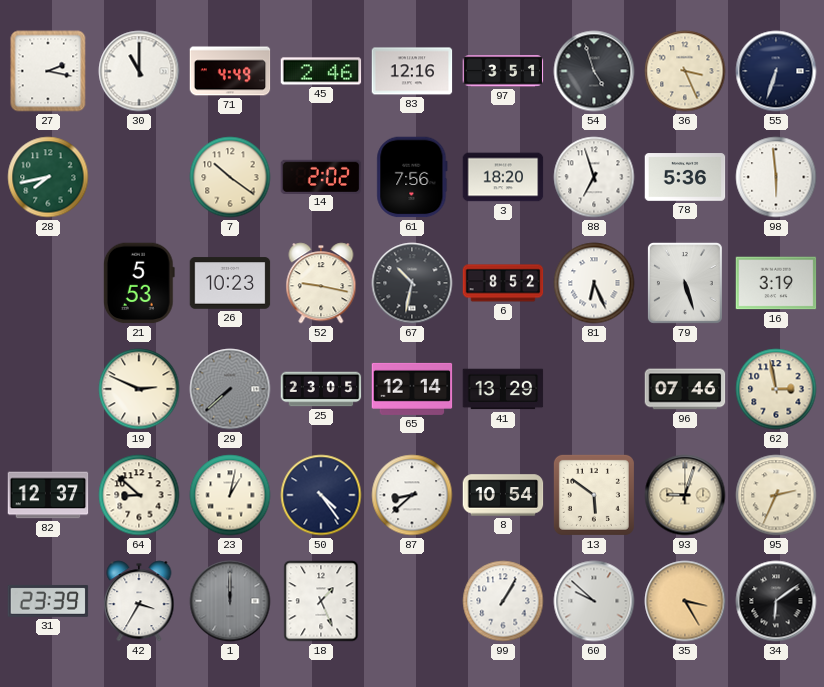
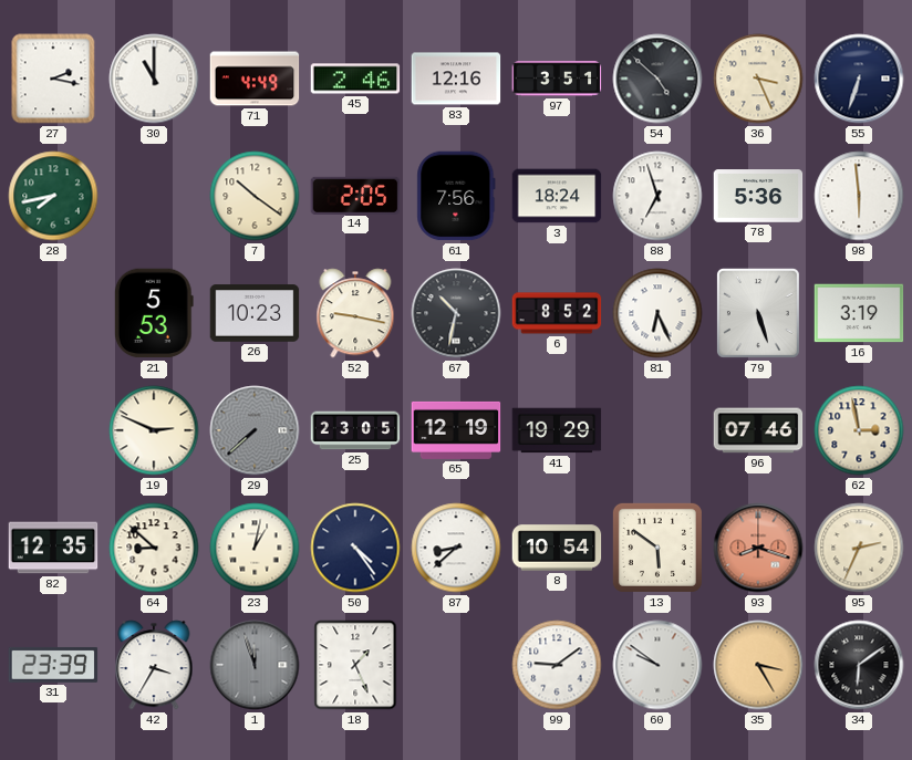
54: 4:57 -> 4:52 (657, 79)
14: 2:02 -> 2:05 (355, 195)
3: 18:20 -> 18:24 (557, 196)
65: 12:14 -> 12:19 (456, 430)
41: 13:29 -> 19:29 (557, 430)
82: 12:37 -> 12:35 (53, 548)
93: 9:03 -> 8:18 (758, 548)
93 dial: cream -> salmon (758, 548)
1: 12:00 -> 11:57 (255, 665)
99: 1:05 -> 9:09 (557, 665)
60: 9:52 -> 9:51 (657, 665)
